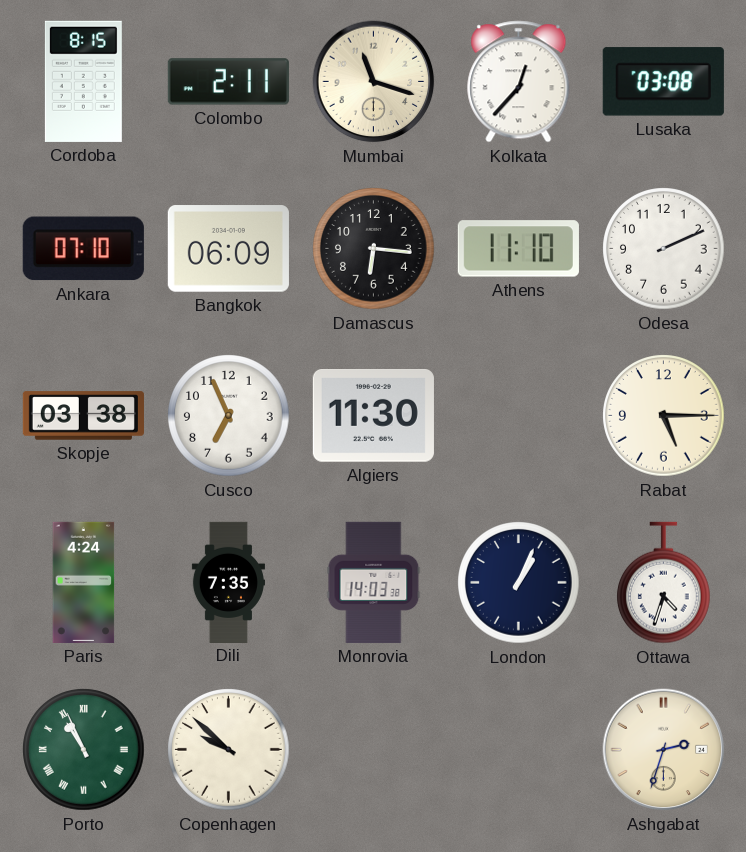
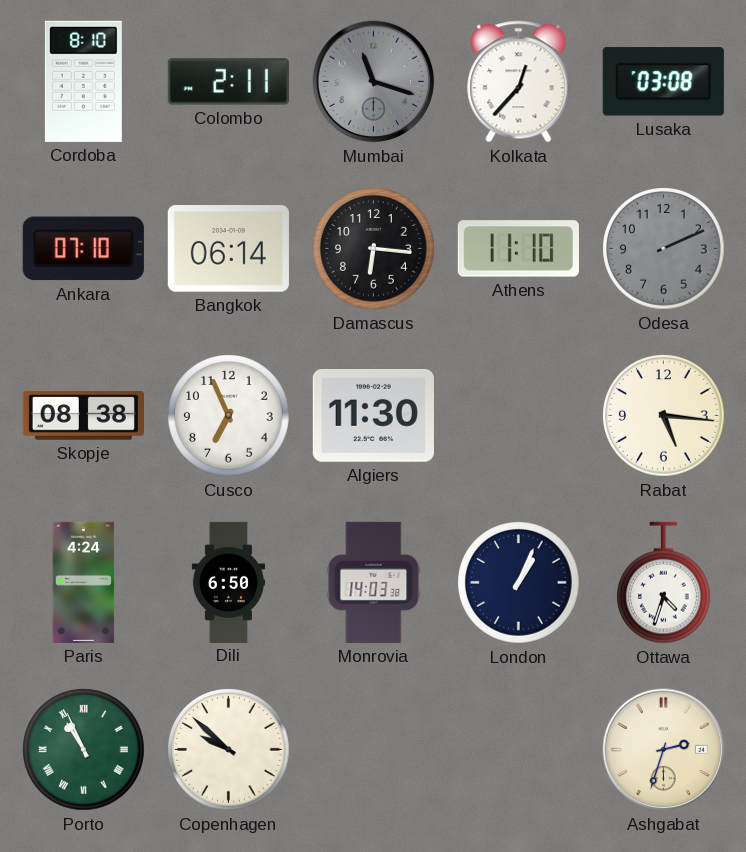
Cordoba: 8:15 -> 8:10 (83, 81)
Mumbai dial: cream -> grey (374, 82)
Bangkok: 06:09 -> 06:14 (228, 249)
Odesa dial: white -> grey (664, 249)
Skopje: 03:38 -> 08:38 (83, 416)
Rabat: 5:15 -> 5:16 (664, 416)
Dili: 7:35 -> 6:50 (228, 582)
